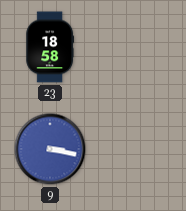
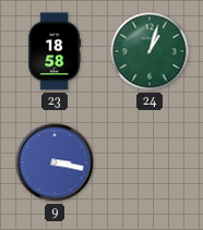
24: none -> 1:03 (150, 51)
